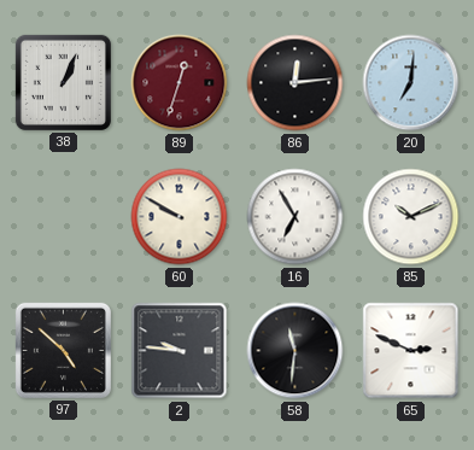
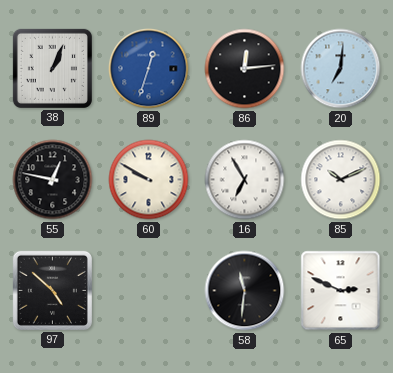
89 dial: burgundy -> blue (149, 69)
55: none -> 12:47 (53, 180)
2: 9:46 -> none (180, 351)
